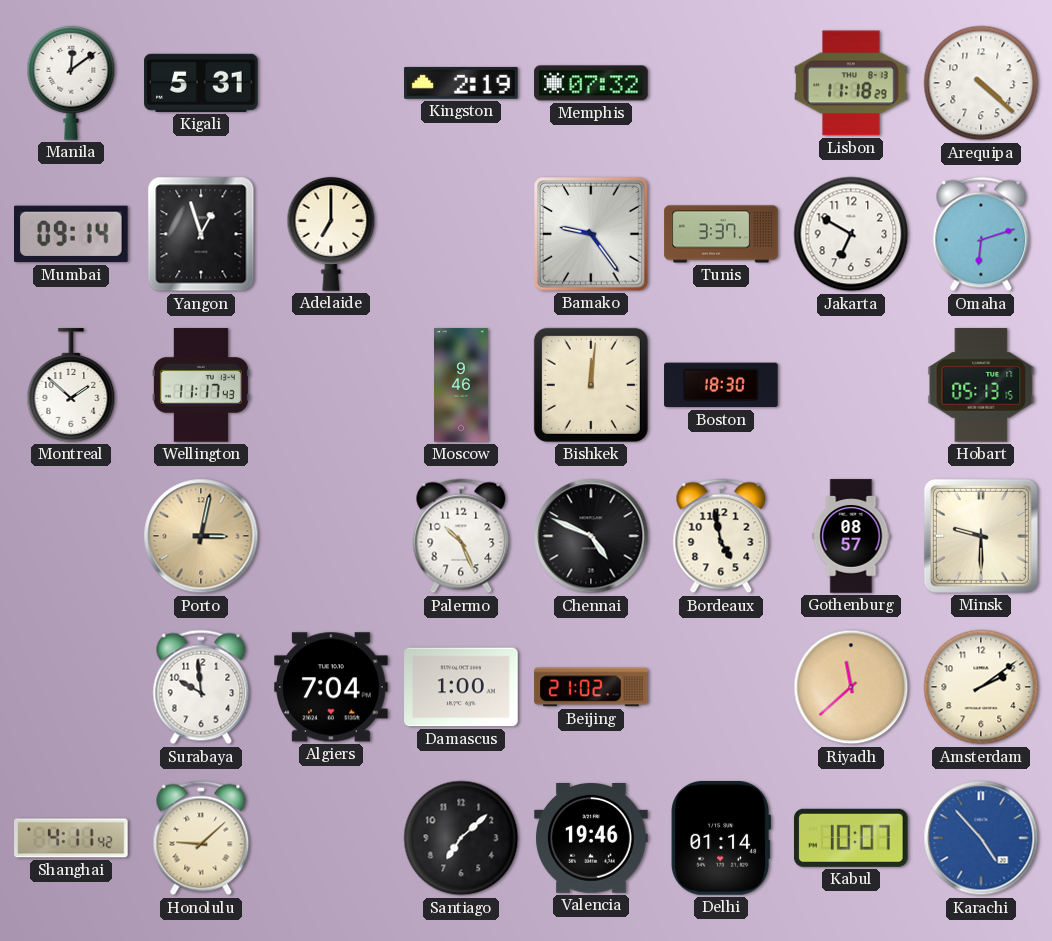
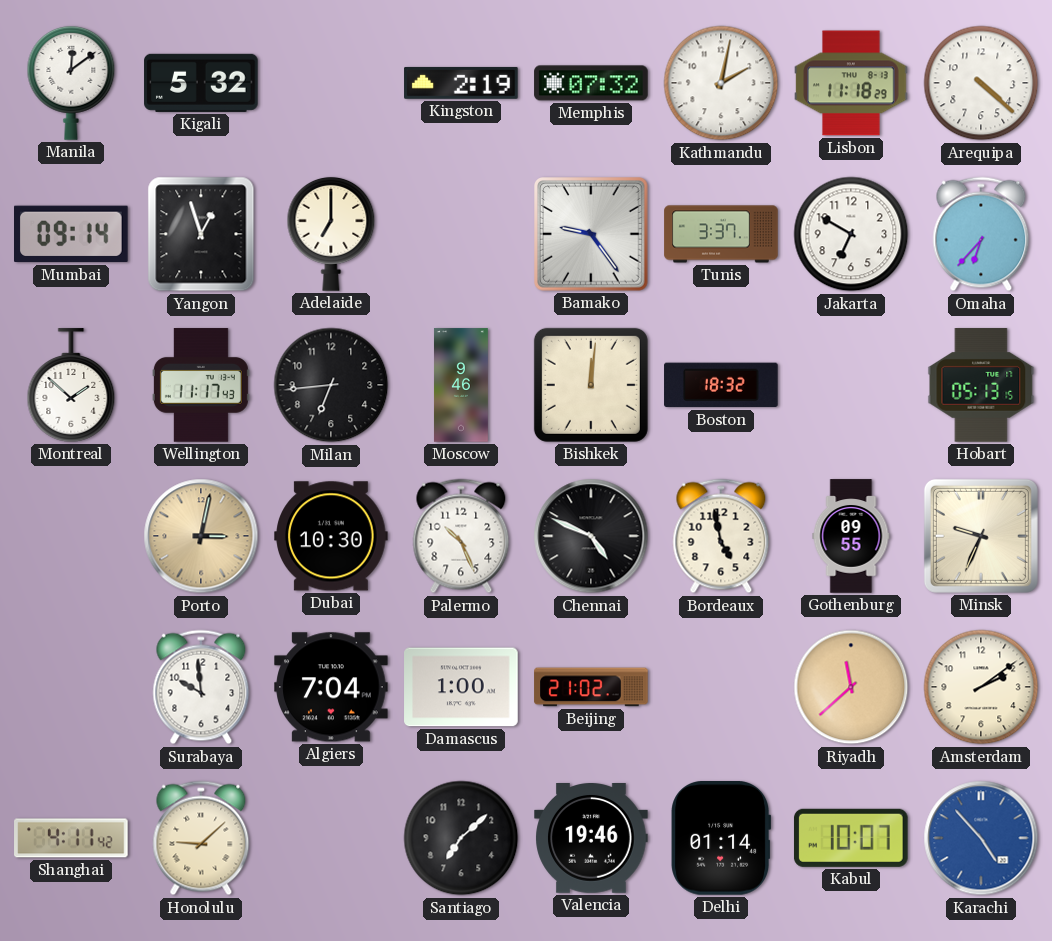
Kigali: 5:31 -> 5:32 (201, 83)
Kathmandu: none -> 2:02 (721, 83)
Omaha: 6:12 -> 6:37 (981, 234)
Milan: none -> 6:44 (331, 385)
Boston: 18:30 -> 18:32 (721, 385)
Dubai: none -> 10:30 (331, 536)
Gothenburg: 08:57 -> 09:55 (851, 536)
Minsk: 9:30 -> 9:34 (981, 536)
